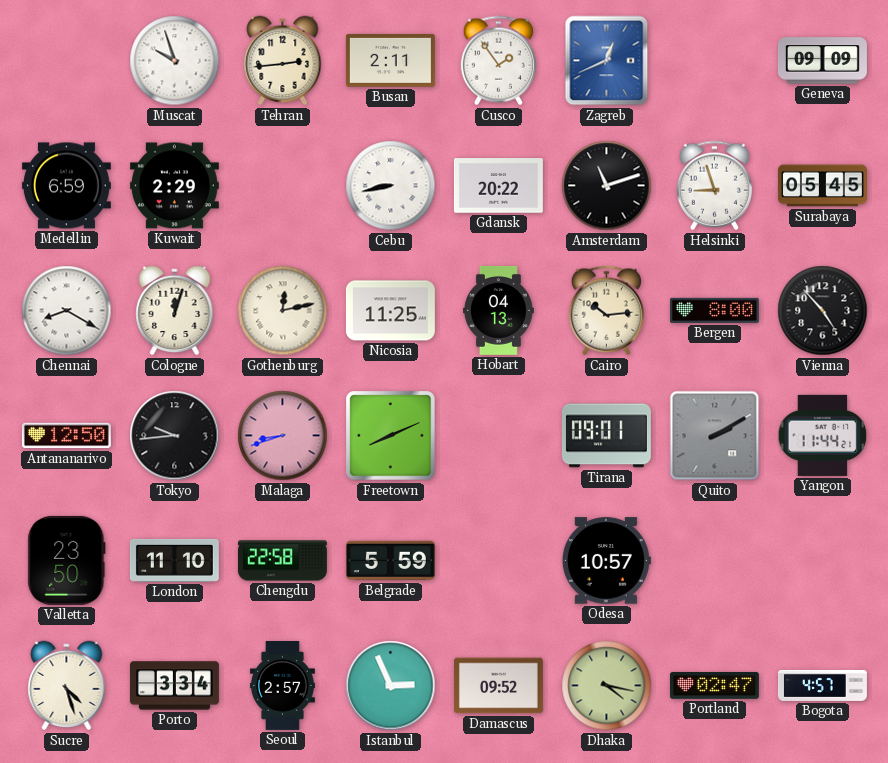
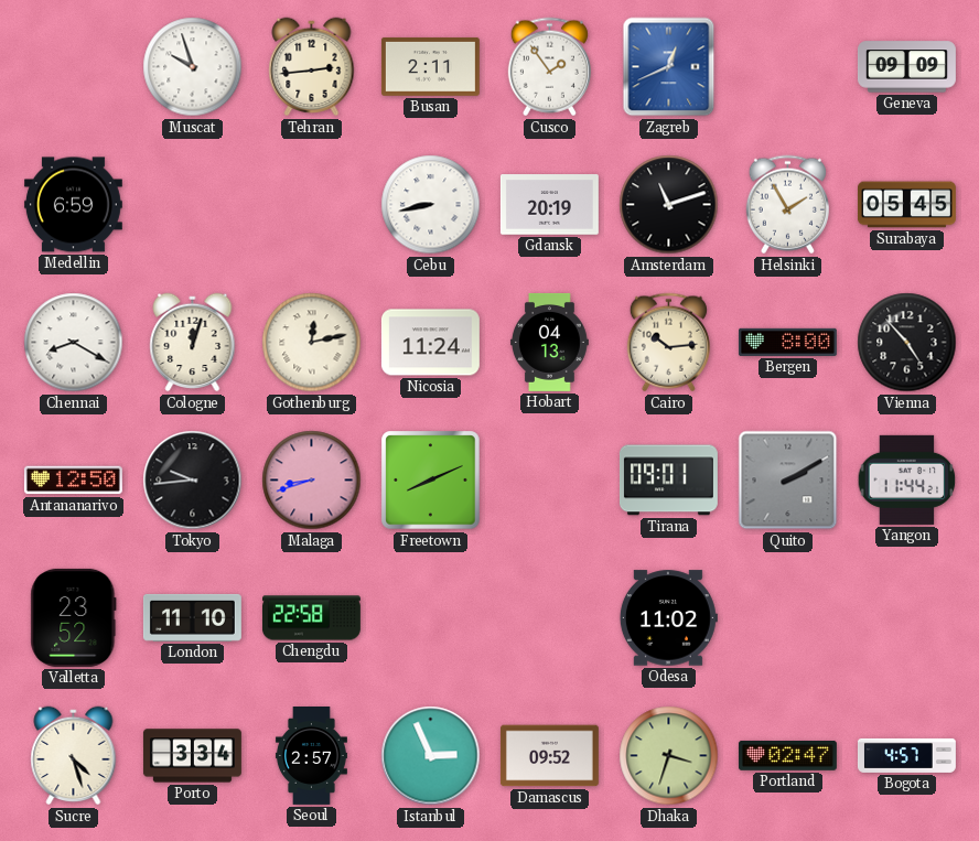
Kuwait: 2:29 -> none (174, 186)
Gdansk: 20:22 -> 20:19 (549, 205)
Helsinki: 8:57 -> 1:55 (787, 205)
Nicosia: 11:25 -> 11:24 (430, 343)
Valletta: 23:50 -> 23:52 (74, 617)
Belgrade: 5:59 -> none (390, 561)
Odesa: 10:57 -> 11:02 (668, 618)
Dhaka: 4:17 -> 3:33 (669, 756)
